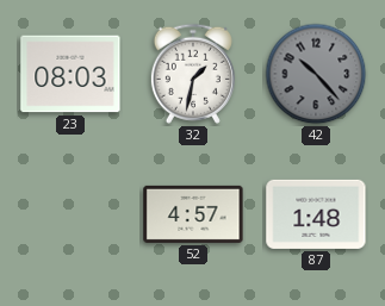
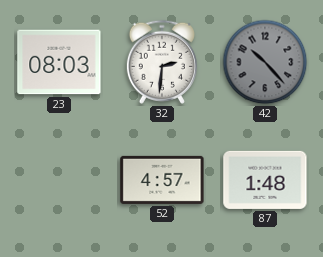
32: 1:32 -> 2:31 (162, 62)
